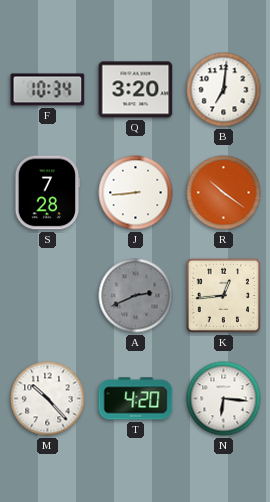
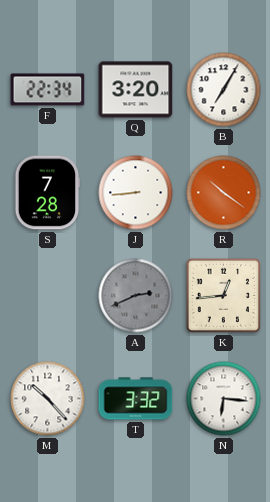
F: 10:34 -> 22:34 (48, 90)
B: 7:01 -> 7:05 (224, 90)
T: 4:20 -> 3:32 (136, 399)
